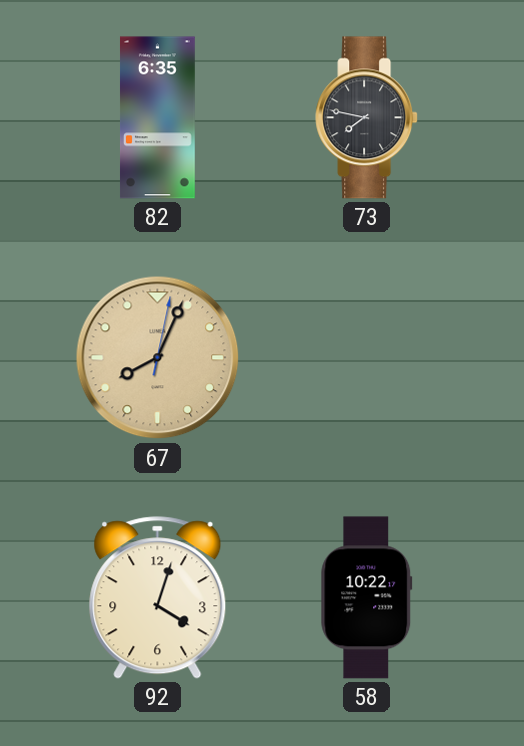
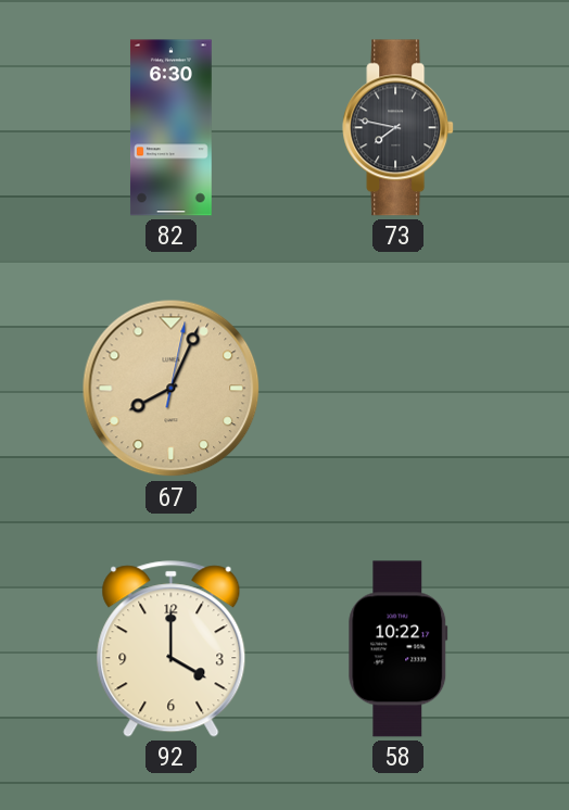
82: 6:35 -> 6:30 (170, 128)
92: 4:03 -> 4:00 (172, 649)
